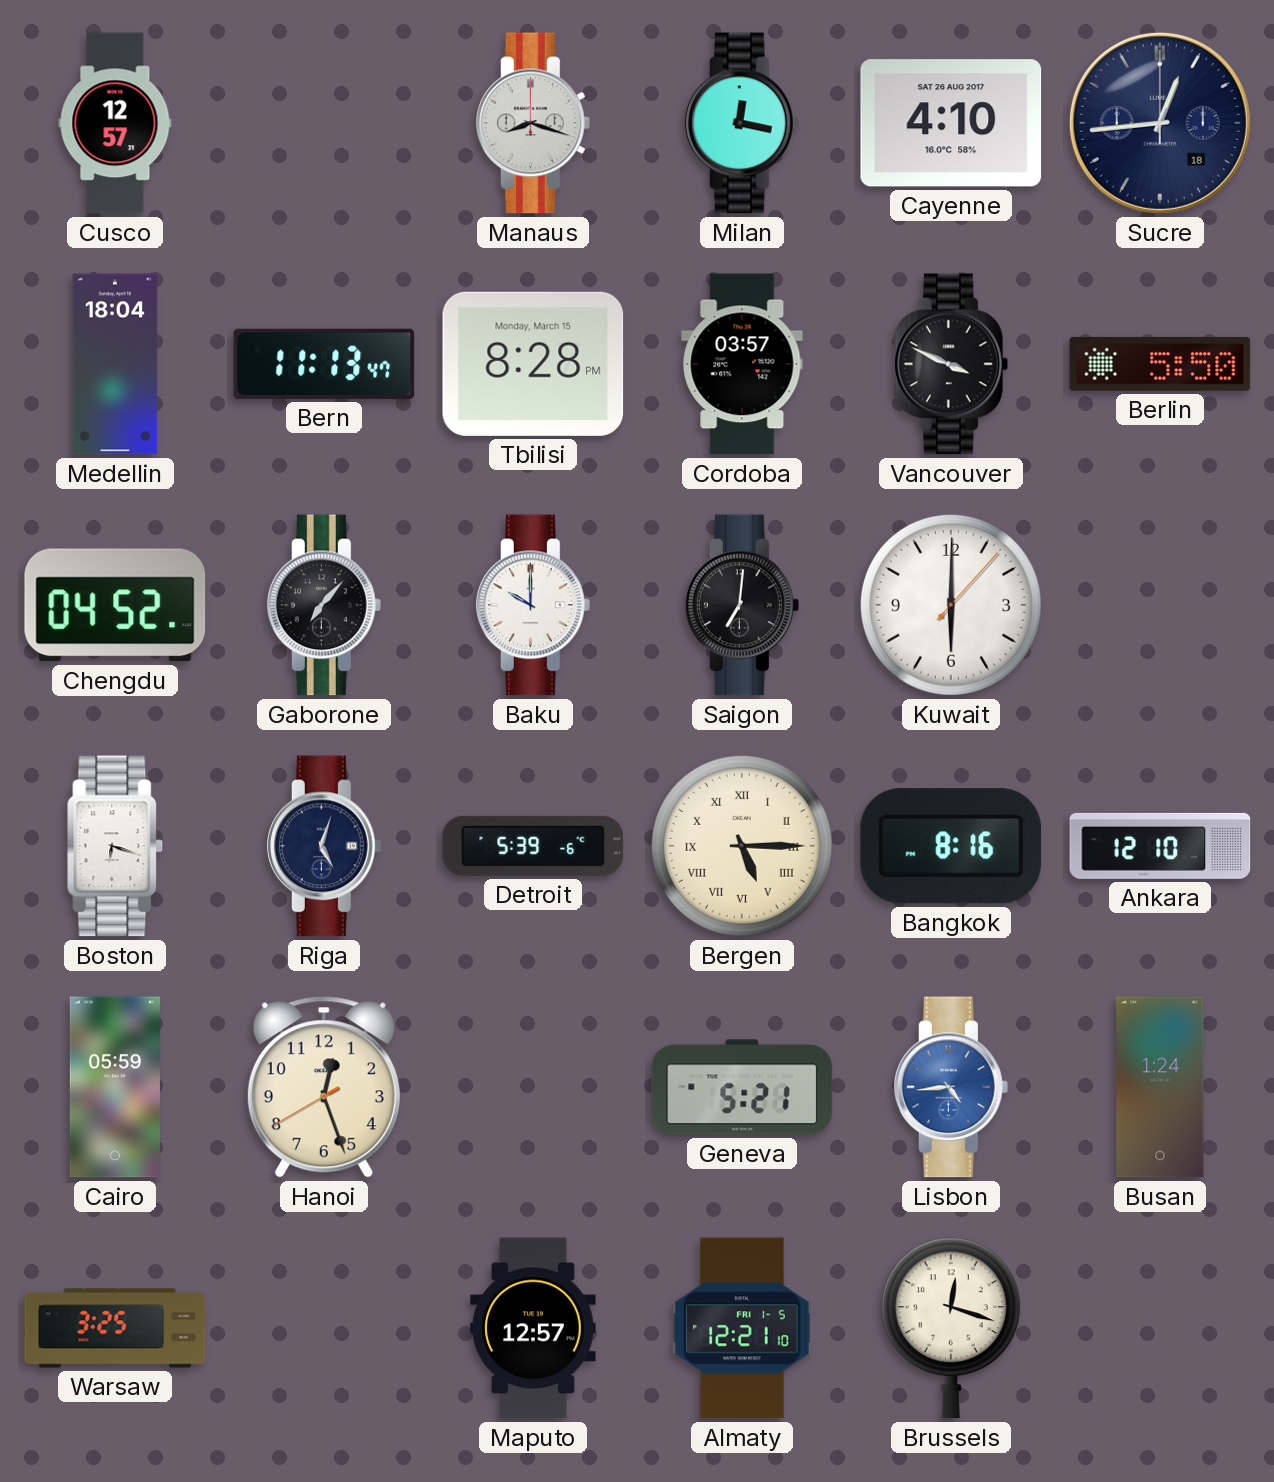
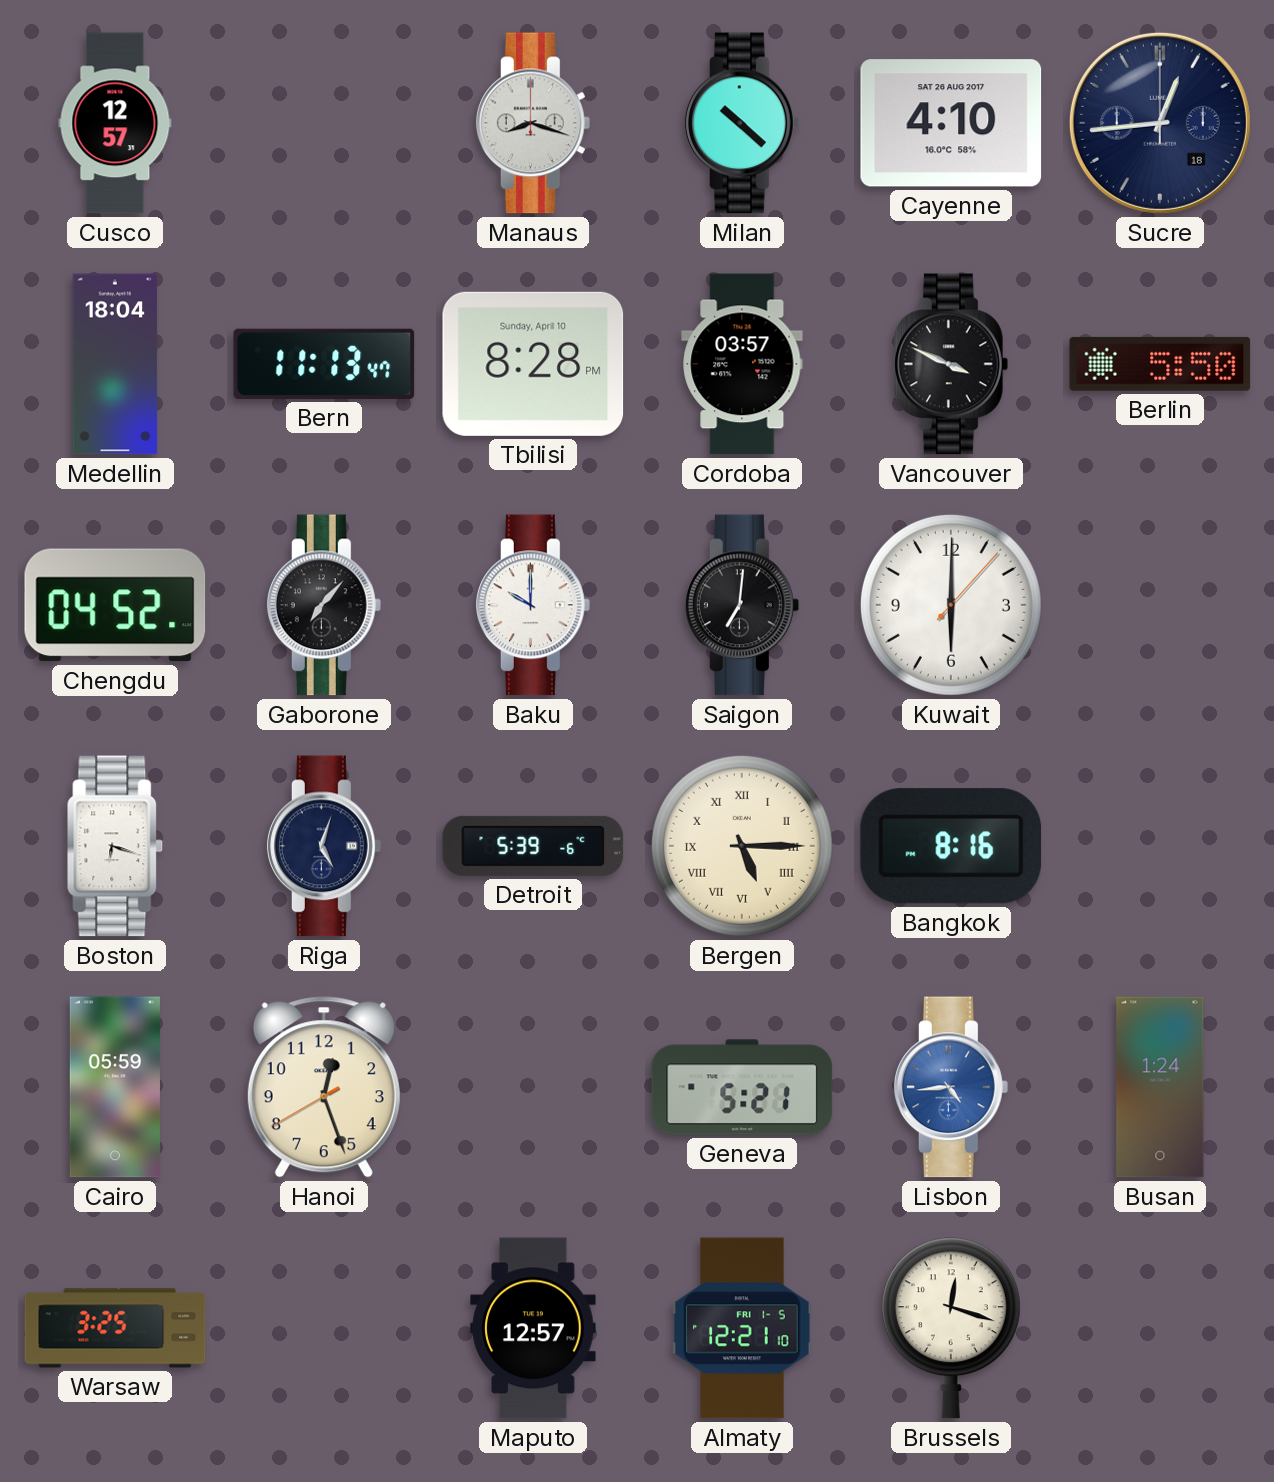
Milan: 12:17 -> 10:22 (742, 123)
Tbilisi date: Monday, March 15 -> Sunday, April 10 (533, 364)
Ankara: 12:10 -> none (1160, 846)
